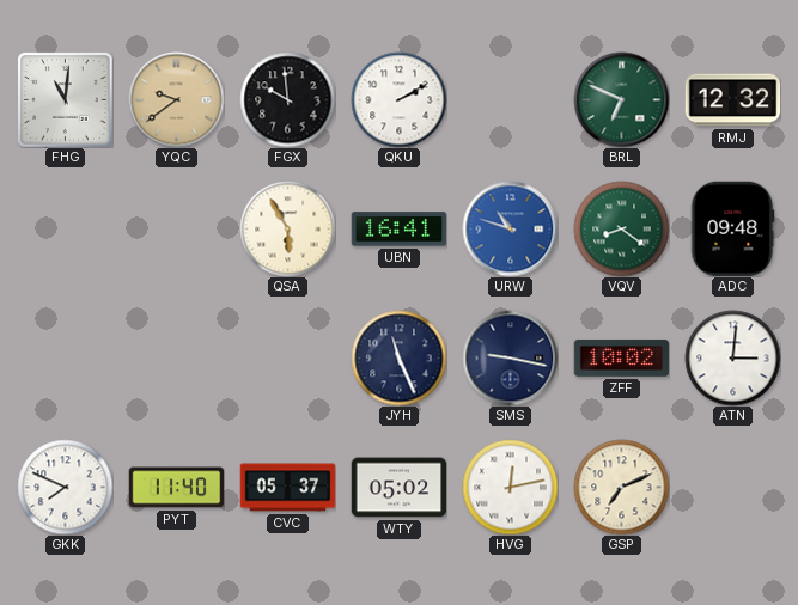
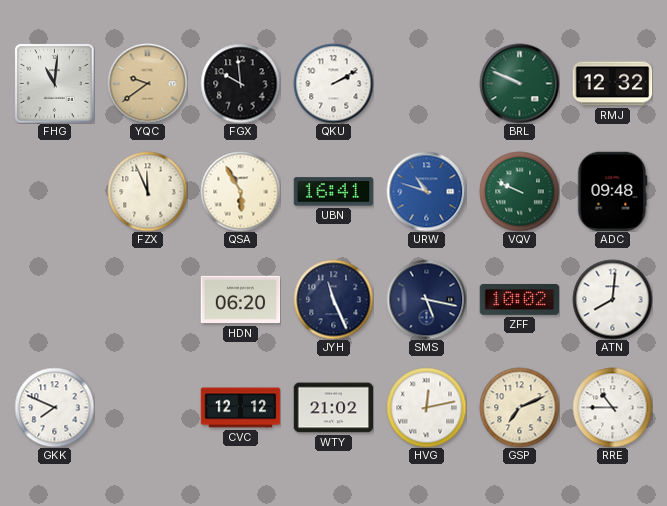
BRL: 6:49 -> 9:49 (519, 83)
FZX: none -> 11:56 (147, 191)
VQV: 8:21 -> 9:49 (519, 191)
HDN: none -> 06:20 (240, 300)
SMS: 9:17 -> 5:17 (426, 299)
ATN: 3:01 -> 8:01 (612, 299)
PYT: 11:40 -> none (176, 488)
CVC: 05:37 -> 12:12 (240, 408)
WTY: 05:02 -> 21:02 (333, 408)
RRE: none -> 10:45 (612, 407)
